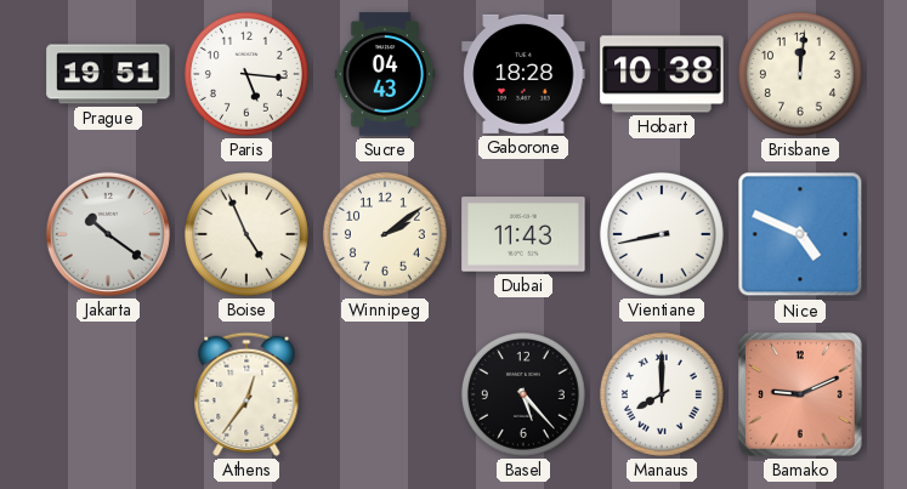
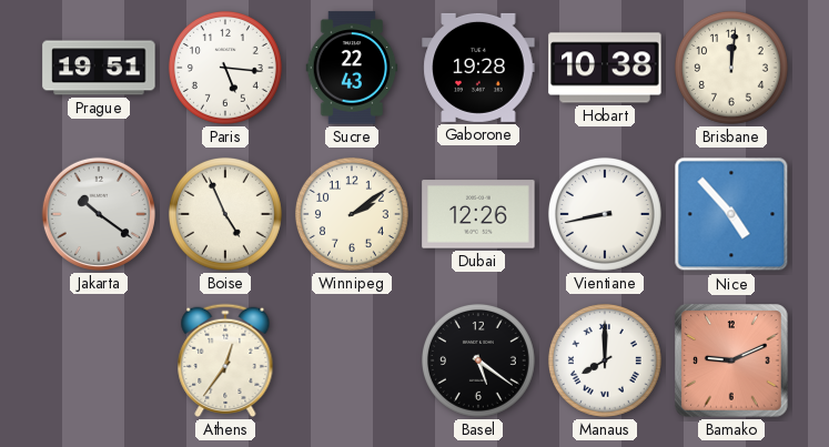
Sucre: 04:43 -> 22:43 (352, 68)
Gaborone: 18:28 -> 19:28 (478, 68)
Dubai: 11:43 -> 12:26 (478, 214)
Nice: 4:49 -> 4:53 (731, 214)
Basel: 5:23 -> 5:21 (478, 360)
